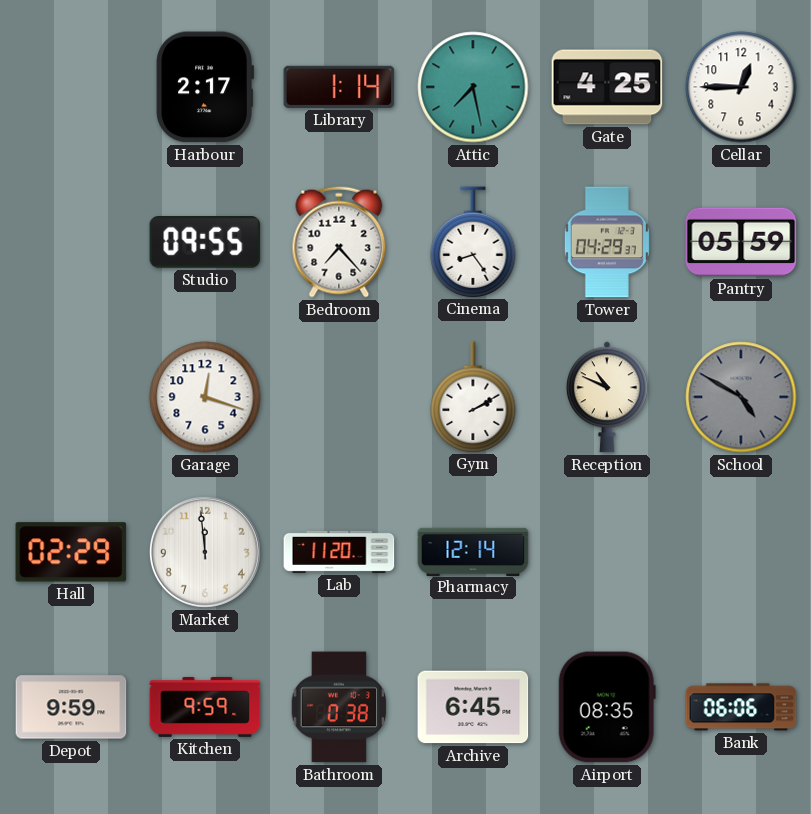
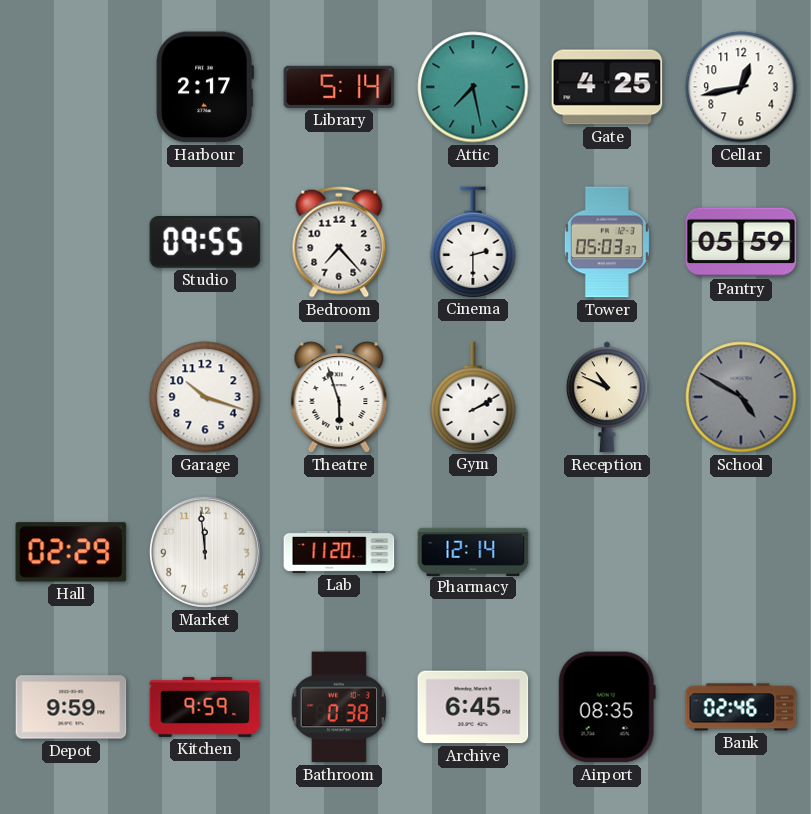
Library: 1:14 -> 5:14 (339, 87)
Cellar: 12:45 -> 12:43 (741, 87)
Cinema: 8:24 -> 2:30 (473, 242)
Tower: 04:29 -> 05:03 (607, 242)
Garage: 12:18 -> 10:18 (205, 397)
Theatre: none -> 5:57 (339, 397)
Bank: 06:06 -> 02:46 (741, 707)
